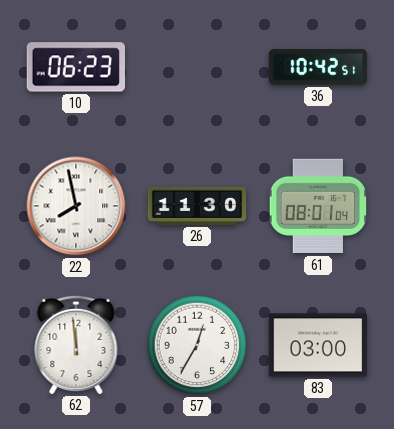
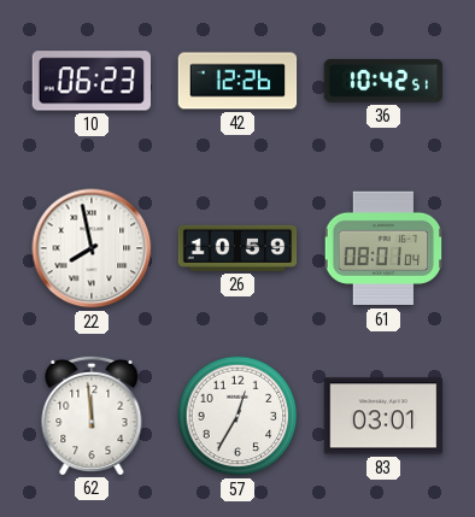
42: none -> 12:26 (237, 81)
26: 11:30 -> 10:59 (237, 248)
83: 03:00 -> 03:01 (383, 416)
